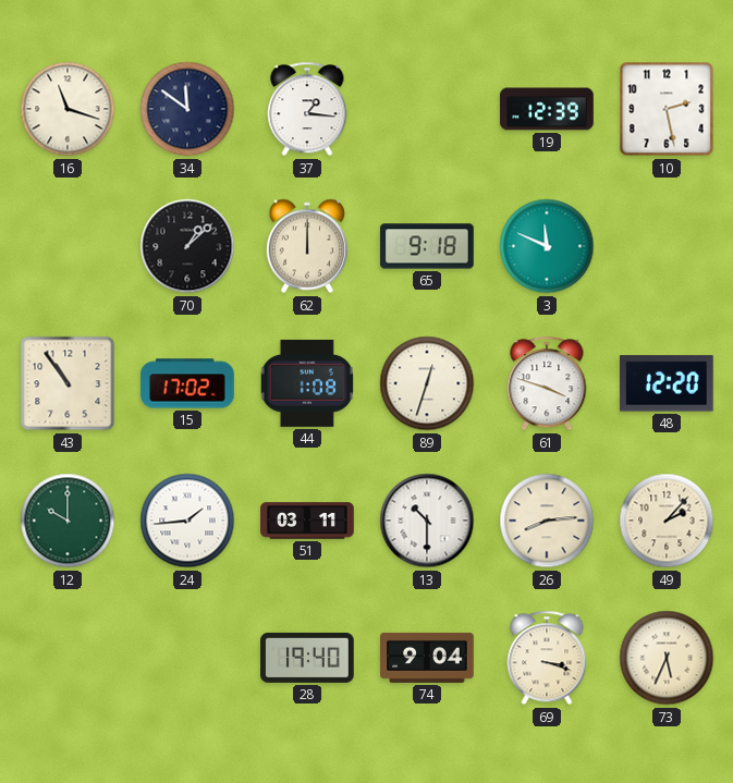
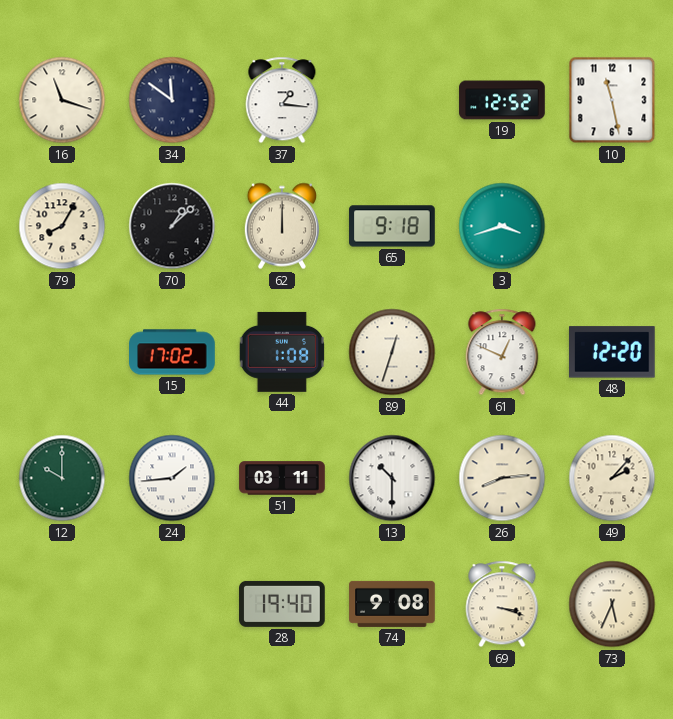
19: 12:39 -> 12:52 (502, 100)
10: 2:28 -> 11:28 (612, 100)
79: none -> 8:05 (62, 226)
3: 11:49 -> 3:42 (502, 226)
43: 10:54 -> none (68, 383)
61: 3:48 -> 12:49 (502, 352)
74: 9:04 -> 9:08 (392, 604)
